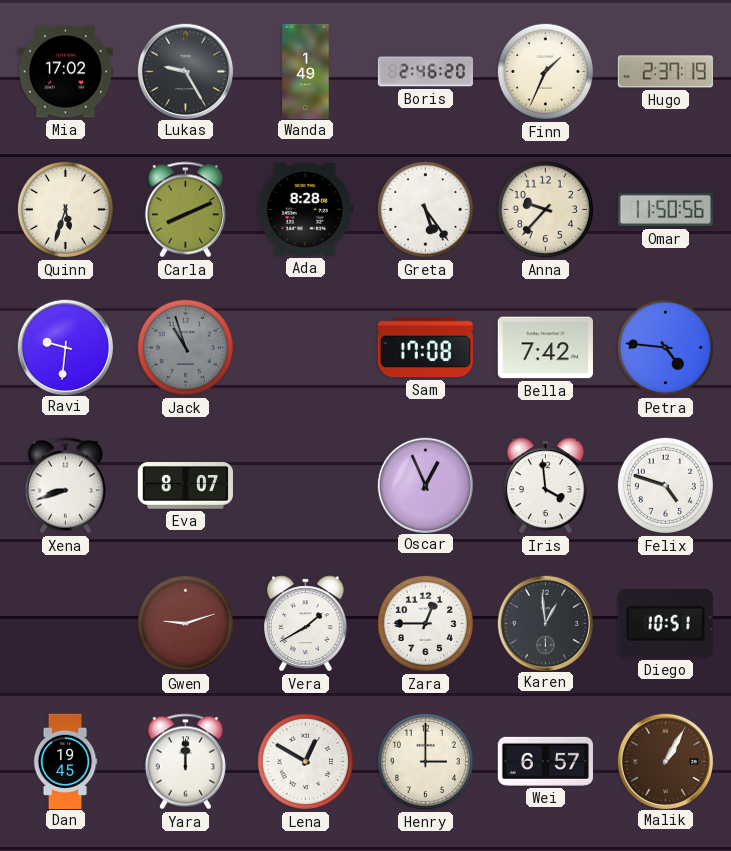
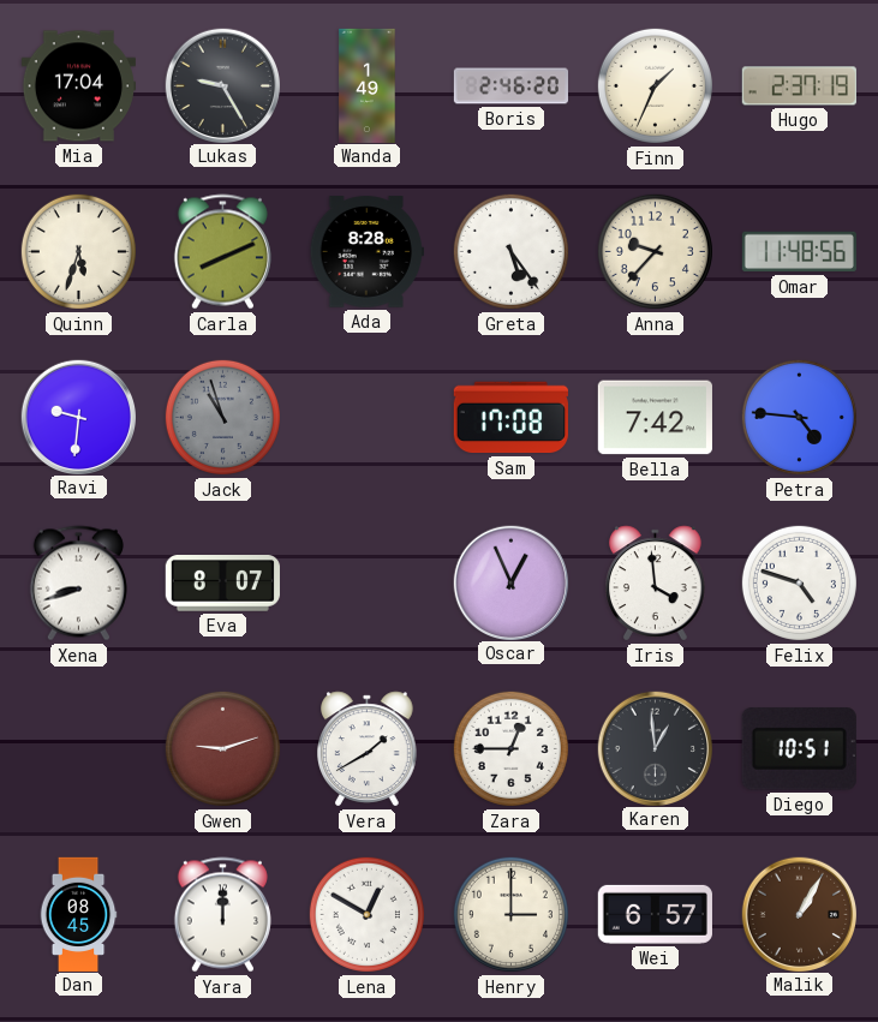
Mia: 17:02 -> 17:04 (78, 86)
Omar: 11:50 -> 11:48 (799, 252)
Dan: 19:45 -> 08:45 (78, 914)
